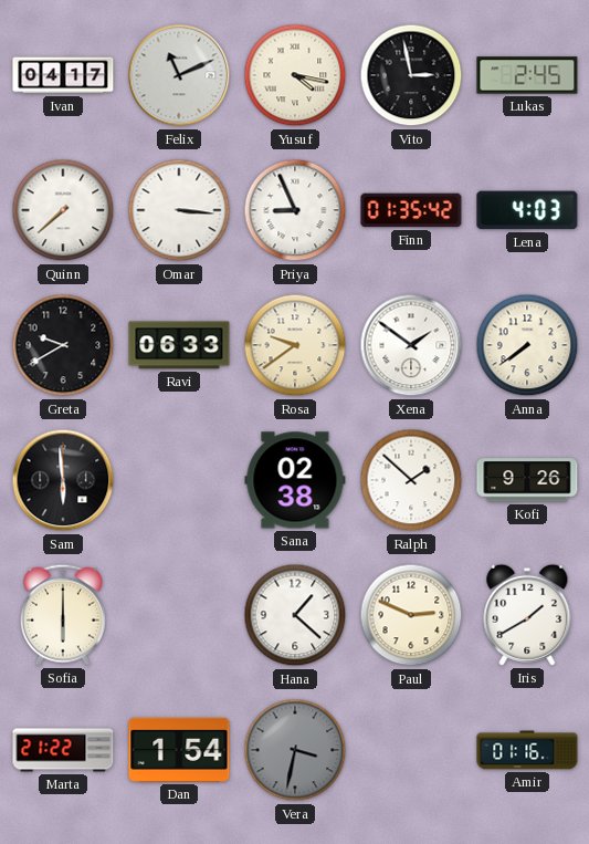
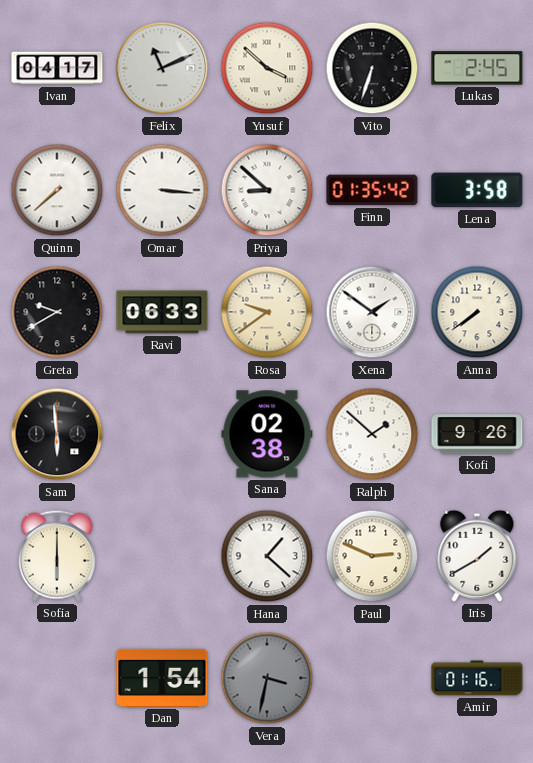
Yusuf: 4:17 -> 3:52 (267, 68)
Vito: 2:58 -> 6:33 (372, 68)
Priya: 8:56 -> 8:52 (267, 190)
Lena: 4:03 -> 3:58 (477, 190)
Marta: 21:22 -> none (63, 750)
